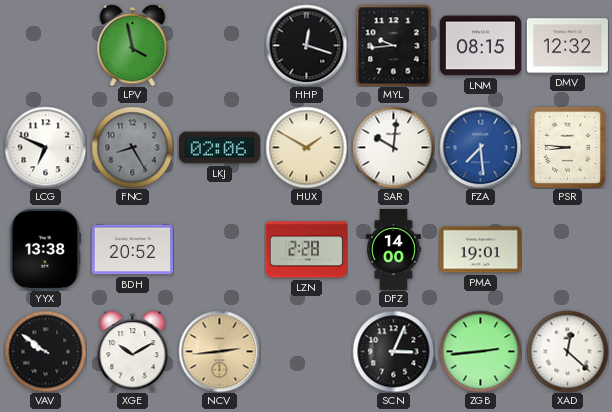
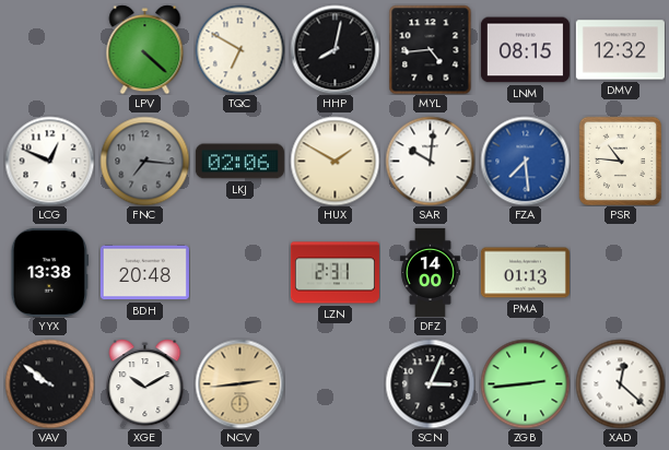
LPV: 3:58 -> 4:22 (145, 49)
TQC: none -> 6:50 (239, 49)
HHP: 12:18 -> 8:02 (334, 49)
MYL: 9:44 -> 4:44 (431, 49)
LCG: 6:49 -> 12:49 (49, 161)
FNC: 8:25 -> 7:16 (144, 161)
PSR: 8:46 -> 10:46 (620, 161)
BDH: 20:52 -> 20:48 (144, 273)
LZN: 2:28 -> 2:31 (334, 273)
PMA: 19:01 -> 01:13 (525, 273)
